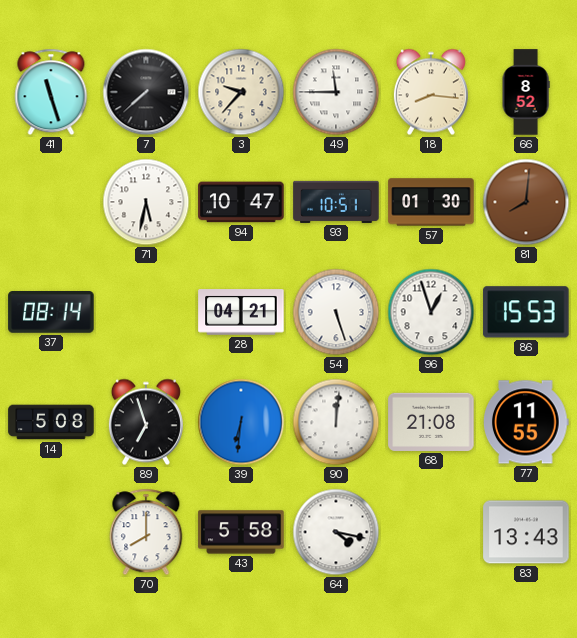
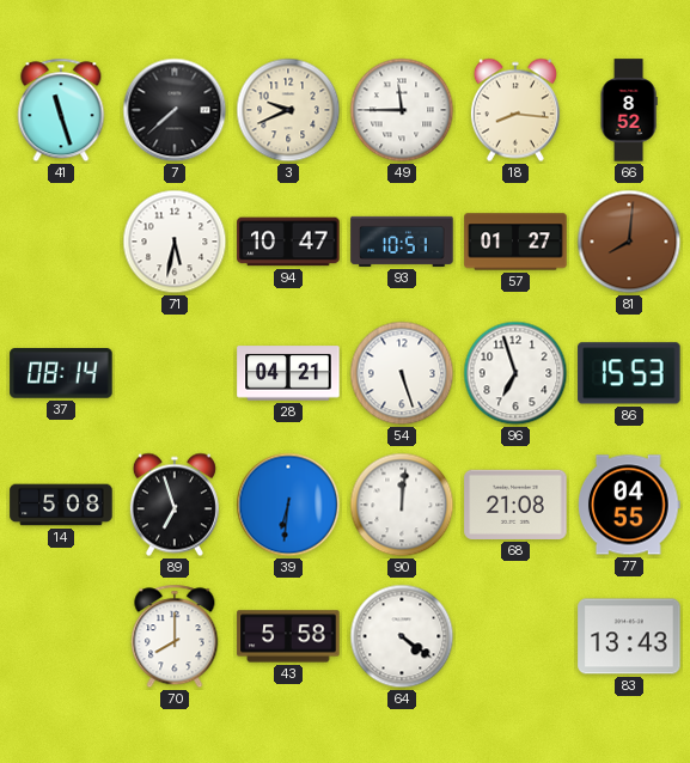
3: 9:37 -> 9:41 (288, 110)
57: 01:30 -> 01:27 (515, 242)
96: 12:57 -> 6:57 (515, 373)
77: 11:55 -> 04:55 (630, 505)
64: 4:17 -> 4:21 (402, 636)
